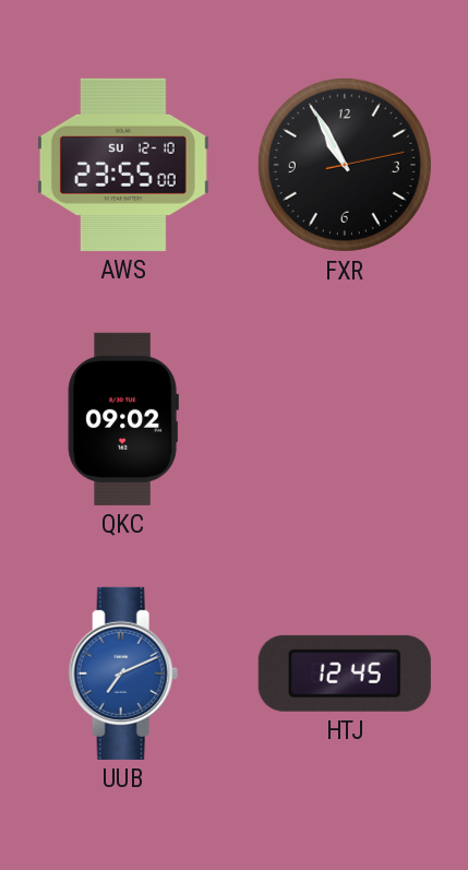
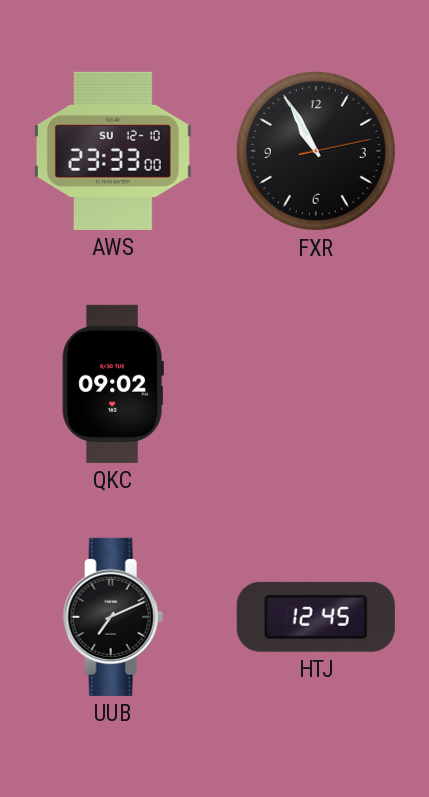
AWS: 23:55 -> 23:33 (113, 151)
UUB dial: blue -> black (113, 617)
